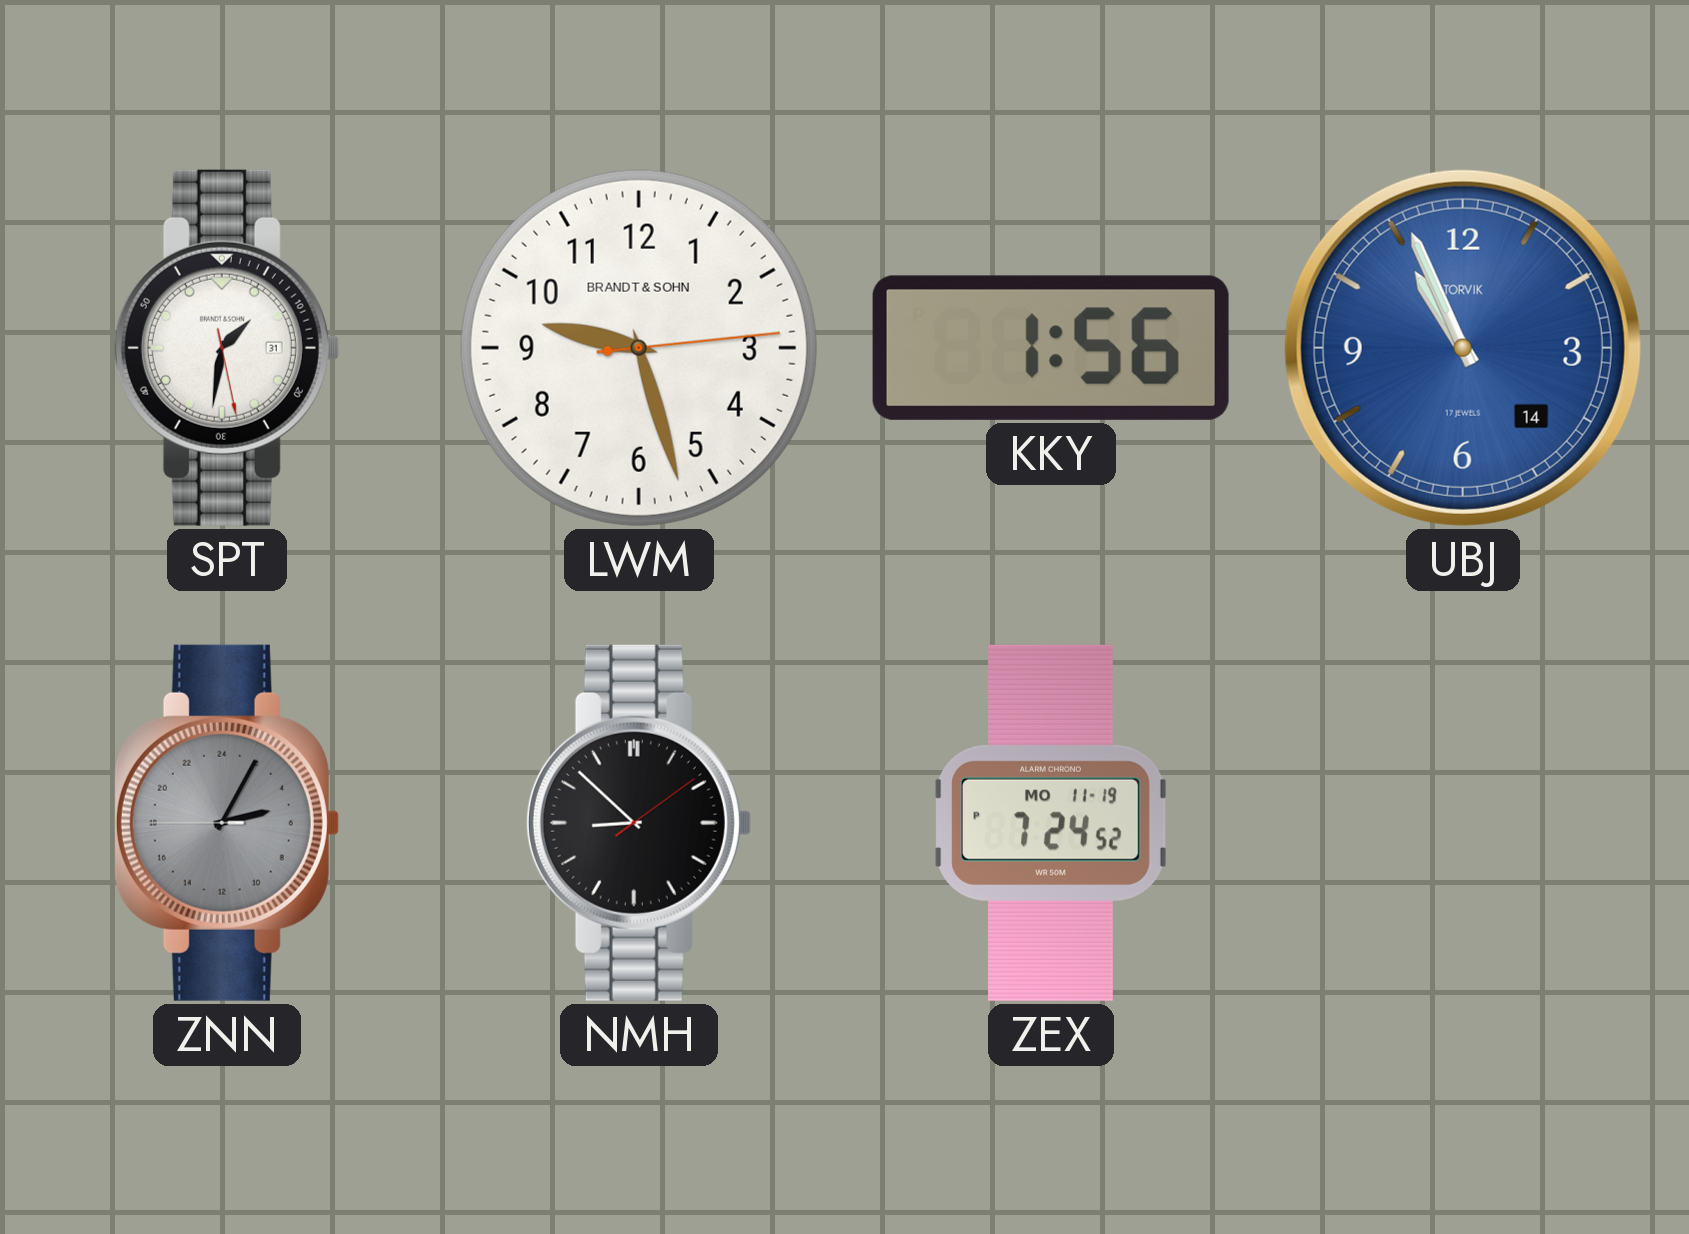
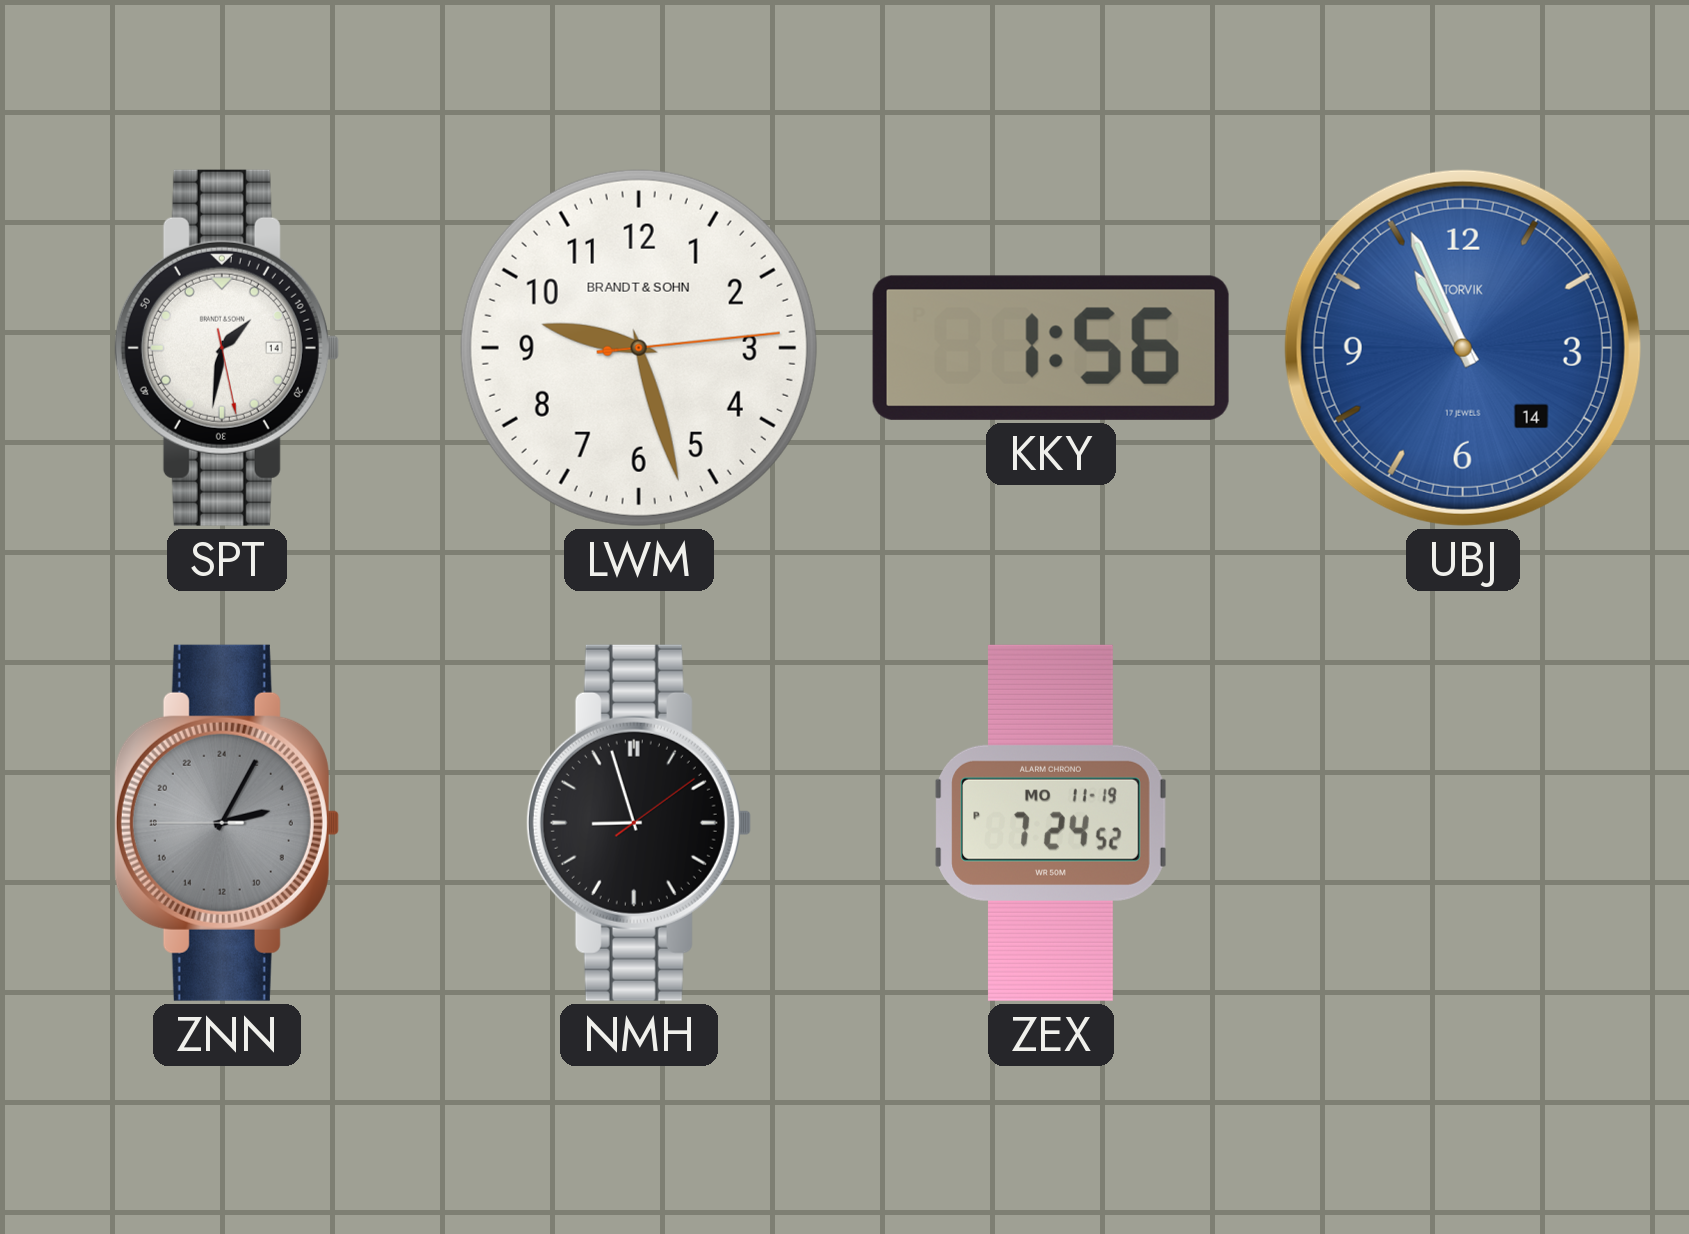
SPT date: 31 -> 14 (226, 348)
NMH: 8:52 -> 8:57 (638, 823)
